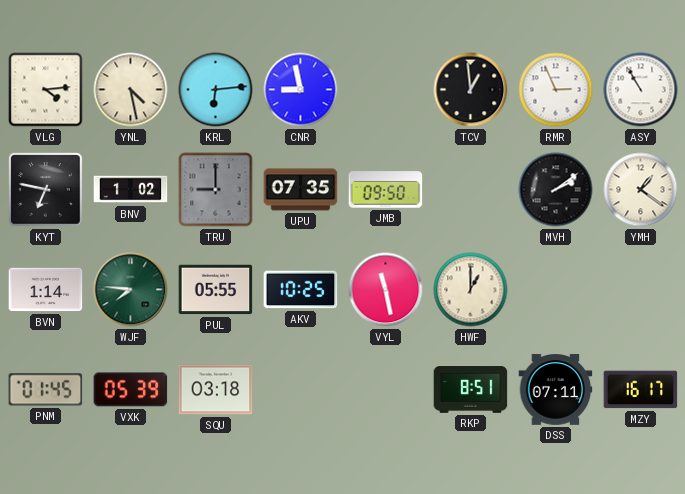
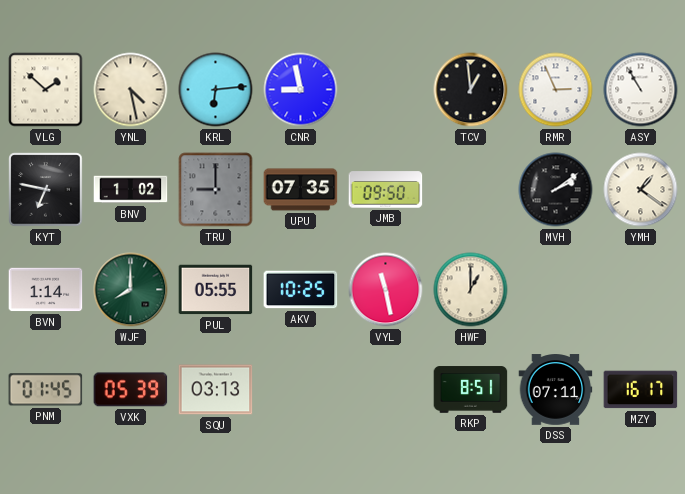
VLG: 4:14 -> 1:52 (46, 90)
WJF: 7:46 -> 8:00 (131, 290)
SQU: 03:18 -> 03:13 (216, 390)
